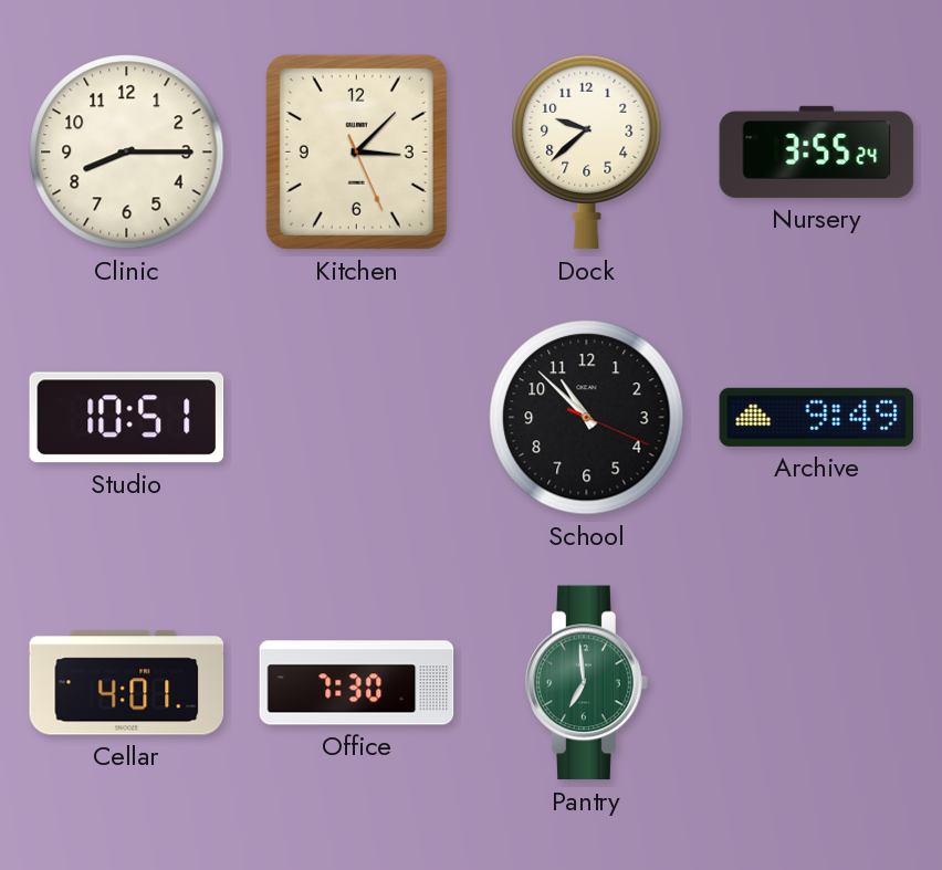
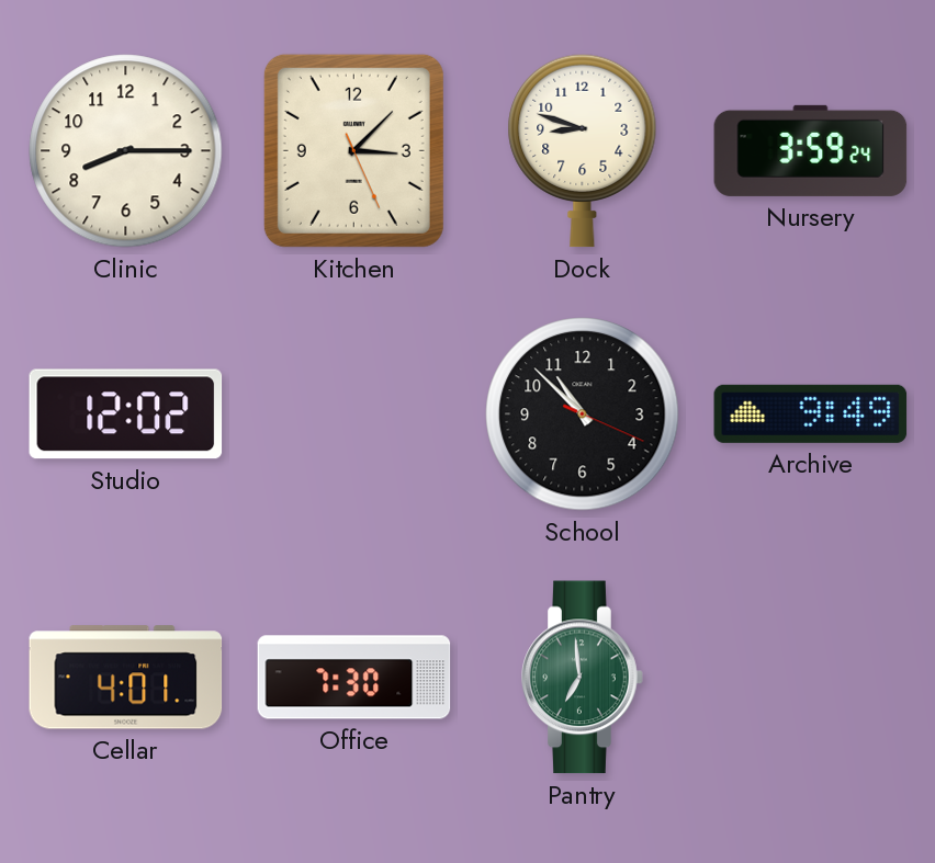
Dock: 9:38 -> 8:48 (583, 150)
Nursery: 3:55 -> 3:59 (811, 150)
Studio: 10:51 -> 12:02 (126, 415)
